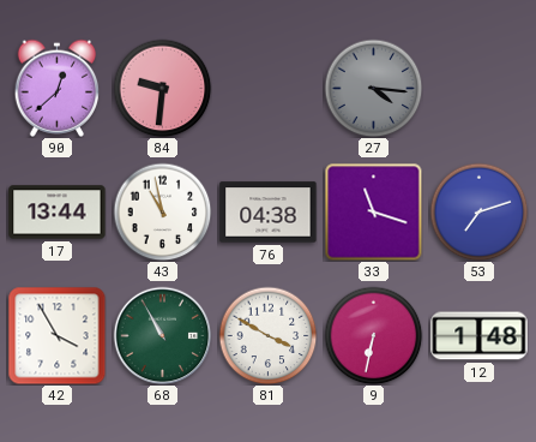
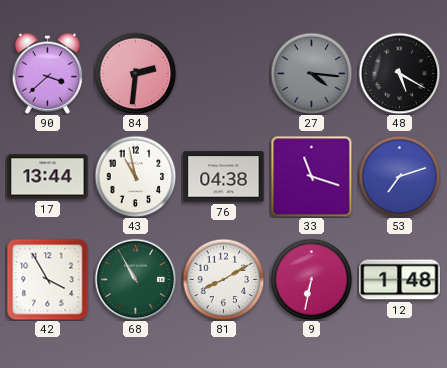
90: 12:38 -> 3:38 (48, 73)
84: 9:31 -> 2:31 (135, 73)
48: none -> 5:20 (399, 73)
81: 3:50 -> 8:10 (223, 279)
